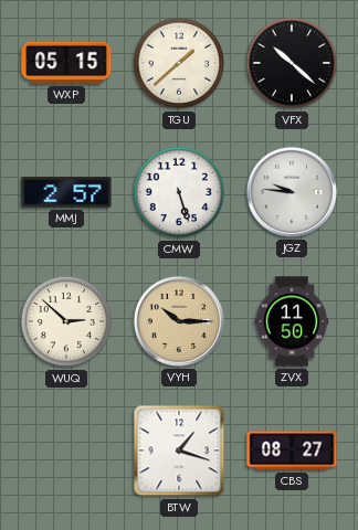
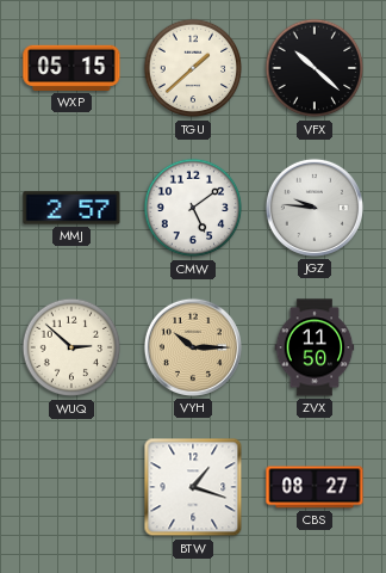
CMW: 5:27 -> 5:09 (193, 208)
